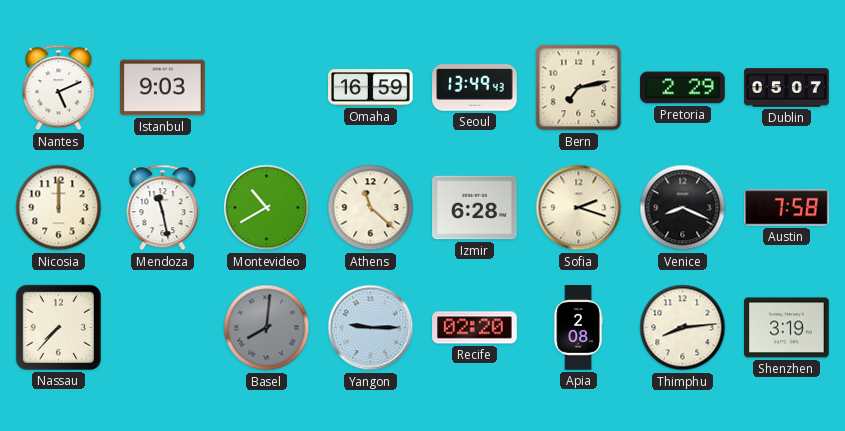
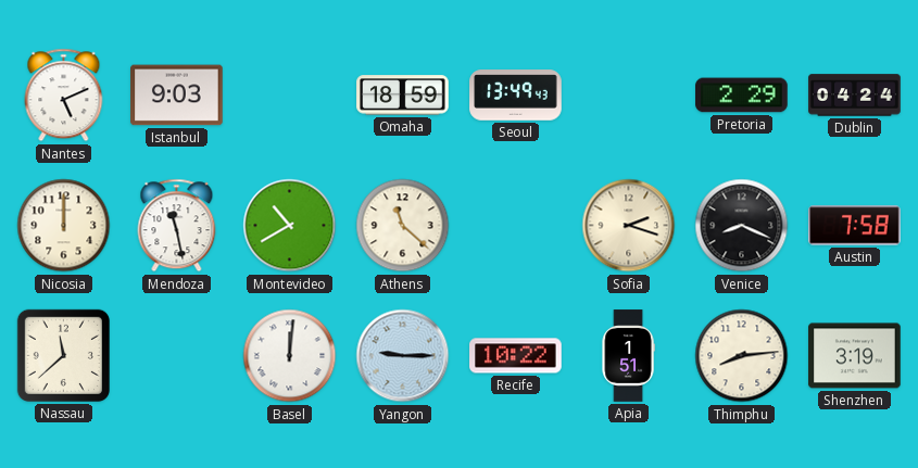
Omaha: 16:59 -> 18:59 (403, 96)
Bern: 7:13 -> none (579, 88)
Dublin: 05:07 -> 04:24 (855, 96)
Izmir: 6:28 -> none (475, 208)
Nassau: 7:37 -> 11:38 (63, 355)
Basel: 8:01 -> 12:01 (290, 356)
Basel dial: grey -> white (290, 356)
Recife: 02:20 -> 10:22 (516, 356)
Apia: 2:08 -> 1:51 (628, 356)
